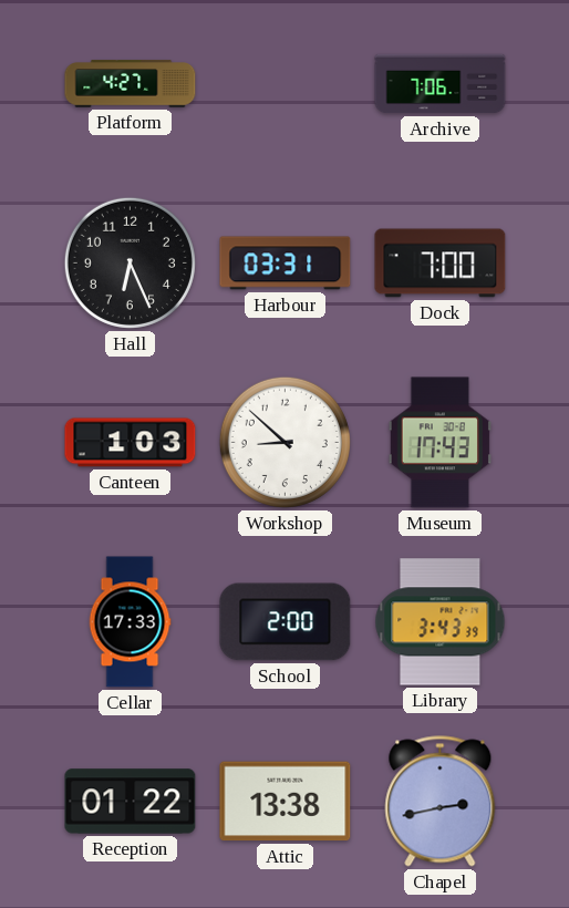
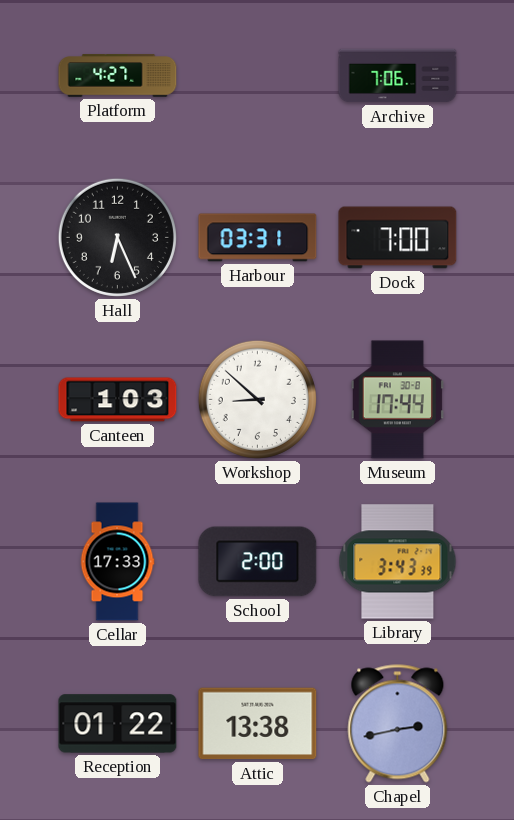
Museum: 17:43 -> 17:44 (397, 400)
